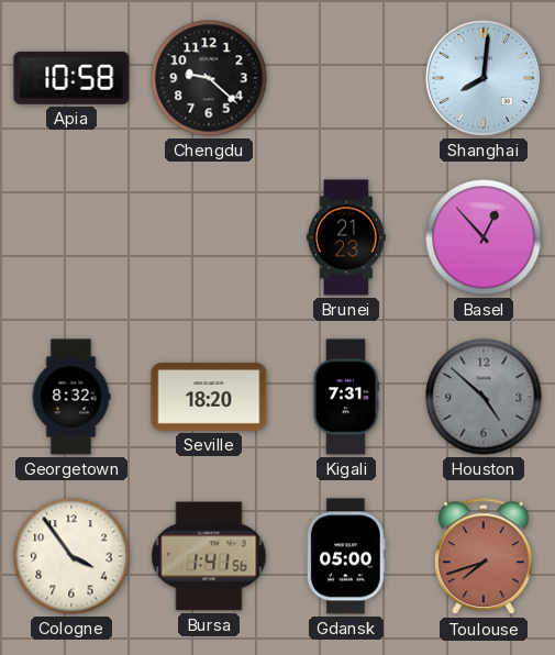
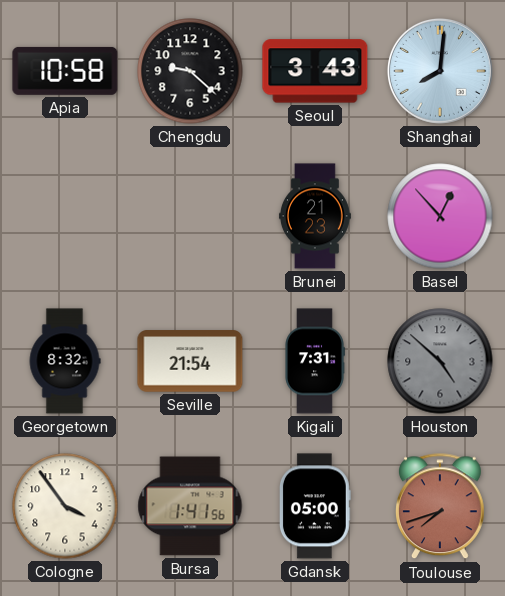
Seoul: none -> 3:43 (315, 71)
Seville: 18:20 -> 21:54 (190, 361)
